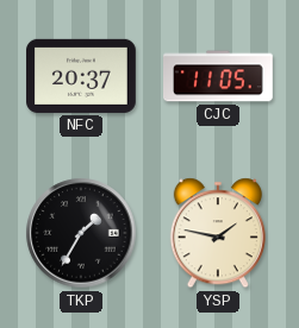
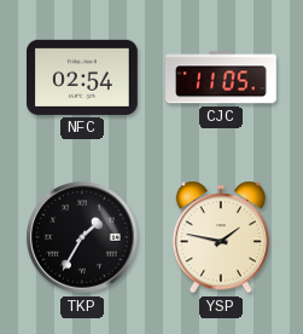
NFC: 20:37 -> 02:54 (83, 77)
